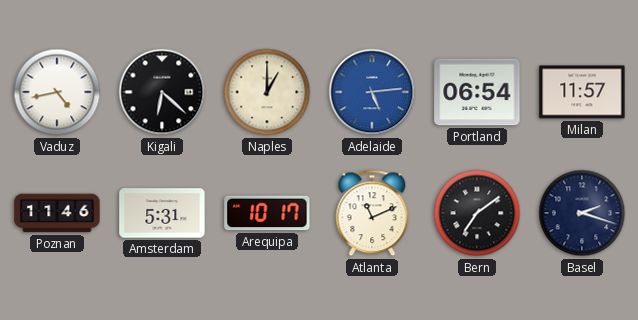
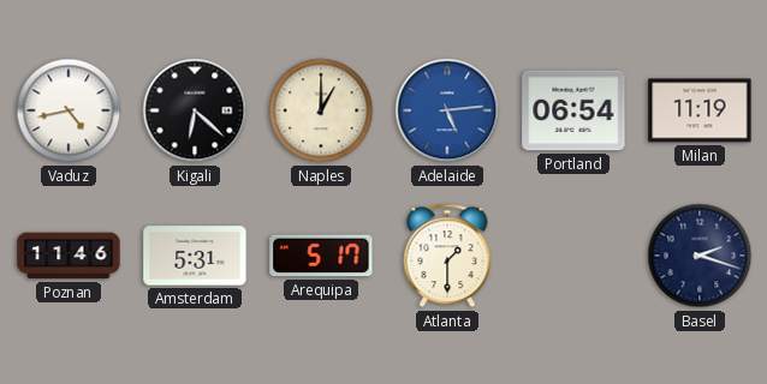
Milan: 11:57 -> 11:19 (700, 110)
Arequipa: 10:17 -> 5:17 (321, 256)
Atlanta: 11:11 -> 1:30 (447, 256)
Bern: 7:09 -> none (477, 213)
